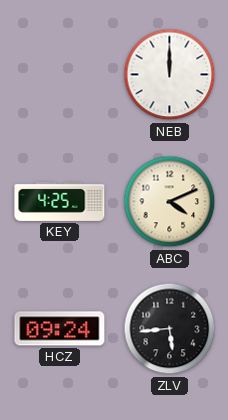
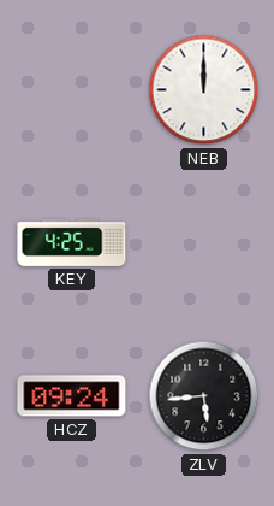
ABC: 4:11 -> none (170, 202)
